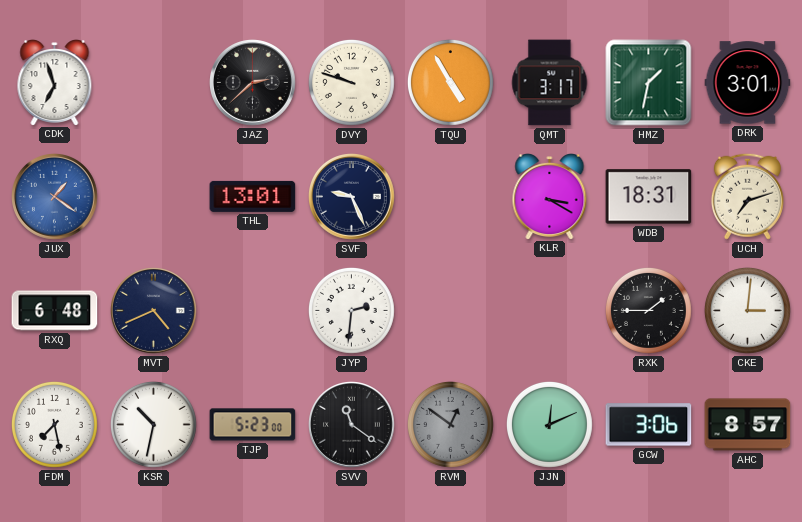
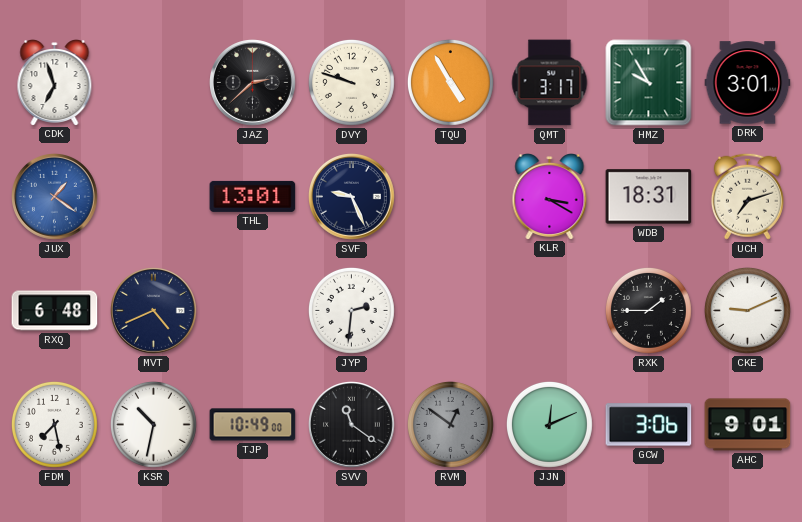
HMZ: 1:32 -> 9:55 (649, 83)
CKE: 3:01 -> 9:11 (747, 310)
TJP: 5:23 -> 10:49 (253, 425)
AHC: 8:57 -> 9:01 (748, 425)
